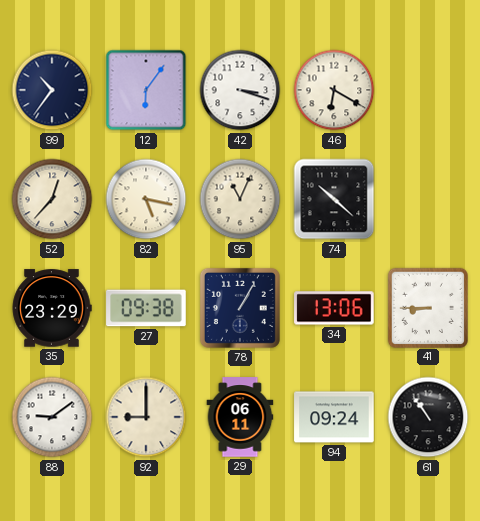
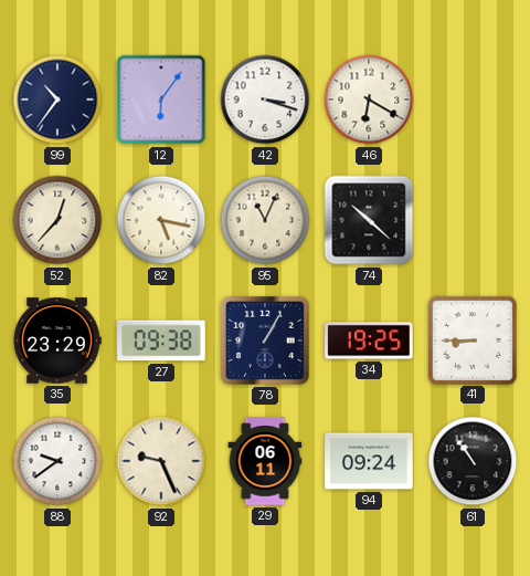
34: 13:06 -> 19:25 (369, 341)
88: 9:09 -> 9:39 (57, 461)
92: 9:00 -> 9:26 (161, 461)
